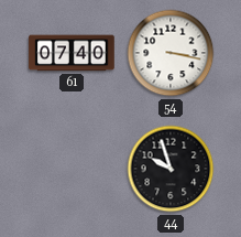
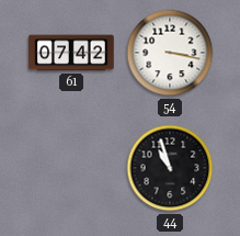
61: 07:40 -> 07:42 (71, 53)
44: 9:57 -> 10:57 (170, 168)
